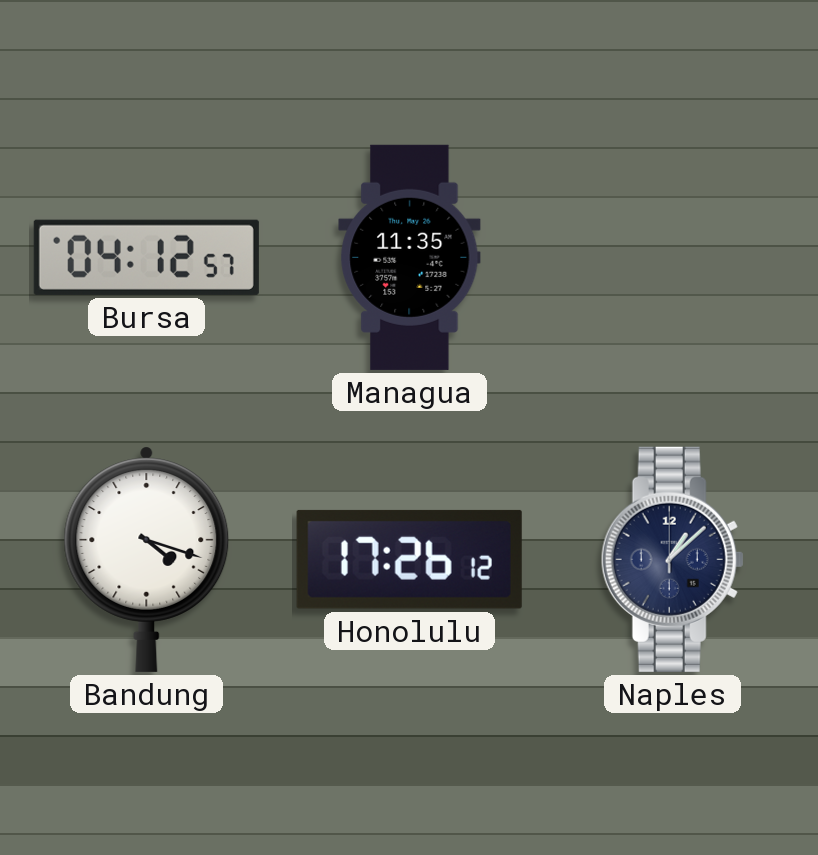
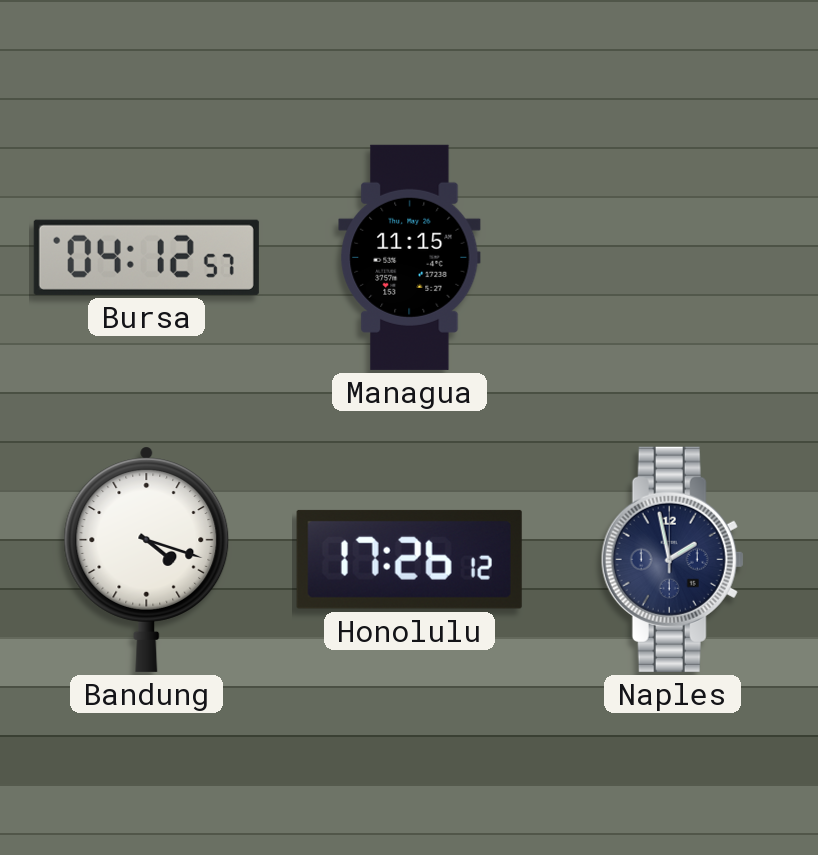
Managua: 11:35 -> 11:15 (410, 257)
Naples: 1:08 -> 1:58 (672, 559)
